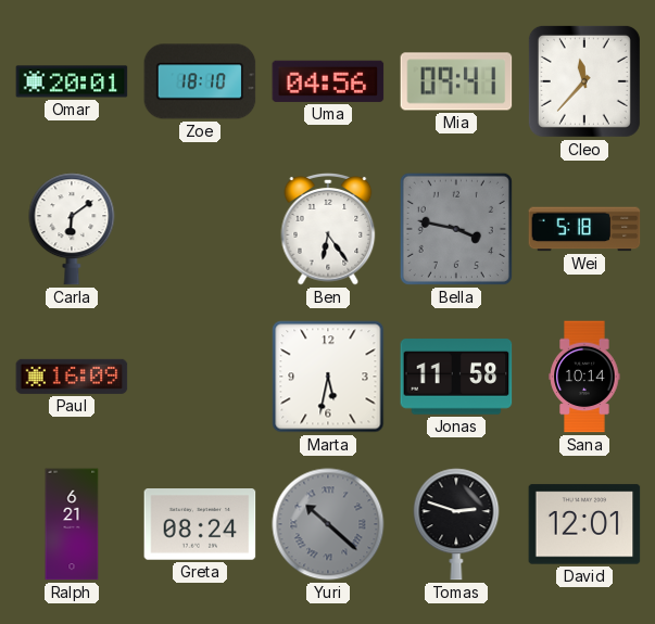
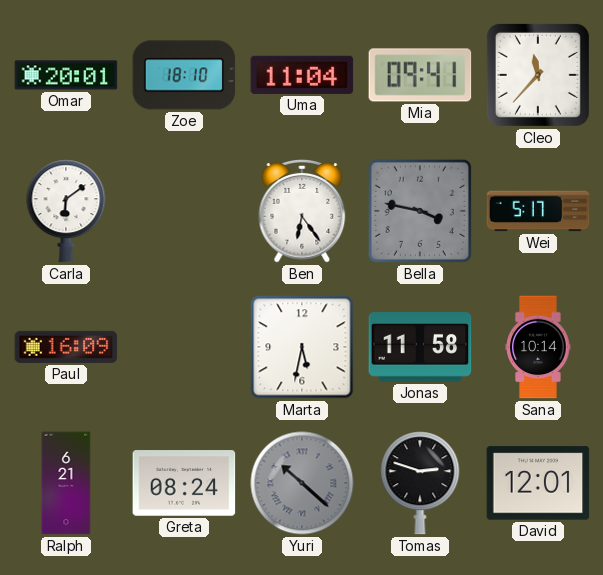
Uma: 04:56 -> 11:04 (302, 75)
Wei: 5:18 -> 5:17 (538, 211)
